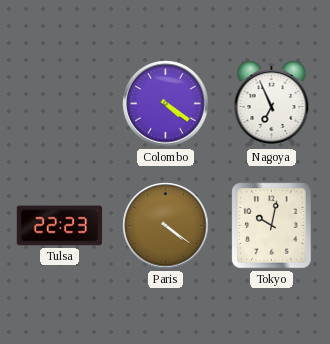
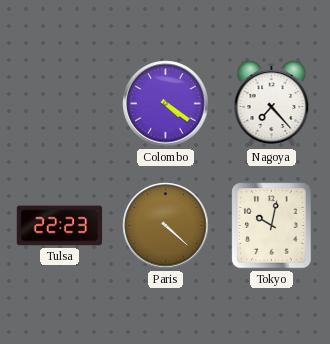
Nagoya: 6:56 -> 7:23 (272, 104)
Paris: 4:21 -> 4:22 (166, 226)
